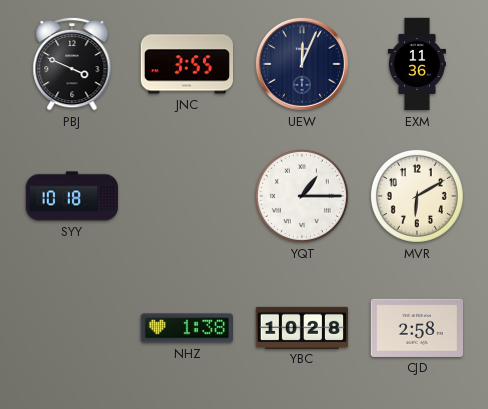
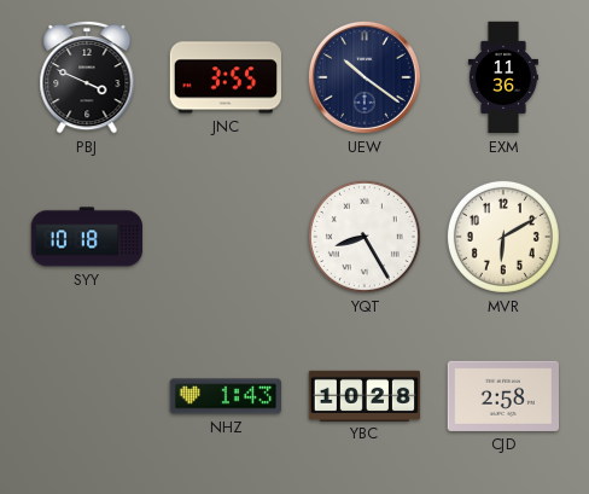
UEW: 12:04 -> 10:21 (365, 77)
YQT: 1:15 -> 8:25 (365, 237)
NHZ: 1:38 -> 1:43 (224, 396)
